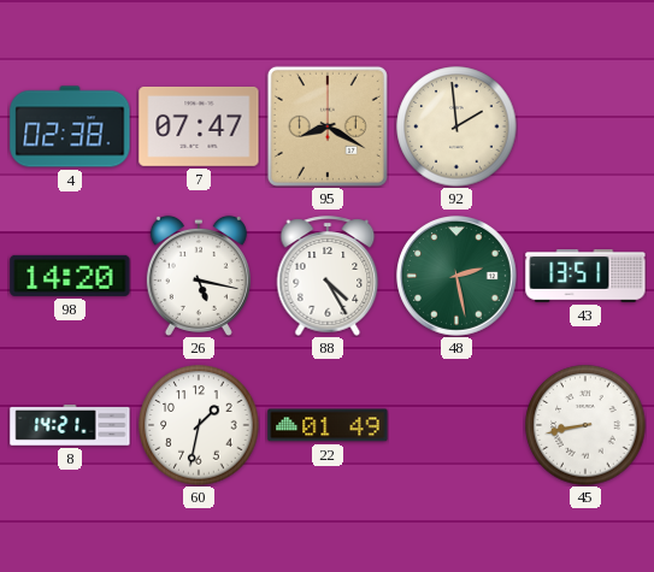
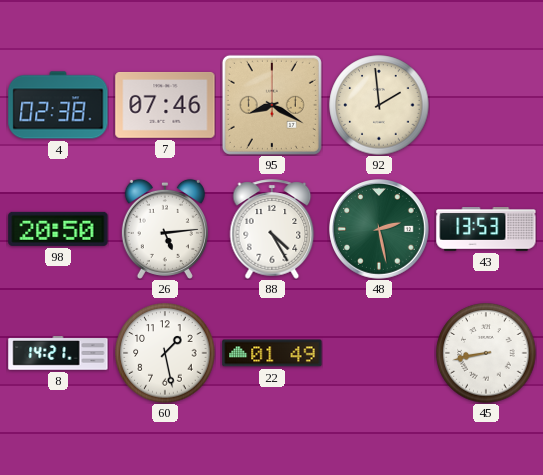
7: 07:47 -> 07:46 (165, 105)
98: 14:20 -> 20:50 (58, 229)
26: 5:17 -> 5:14 (165, 229)
43: 13:51 -> 13:53 (486, 230)
60: 1:32 -> 1:28 (165, 353)
